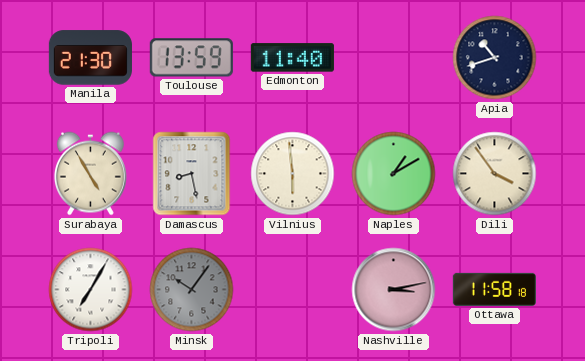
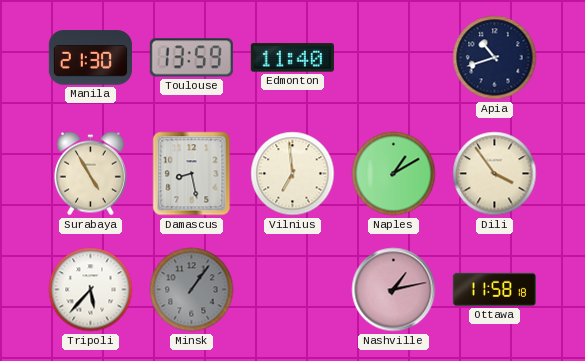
Vilnius: 5:59 -> 6:59 (293, 174)
Tripoli: 7:05 -> 5:37 (91, 290)
Minsk: 10:06 -> 1:06 (192, 290)
Nashville: 3:13 -> 1:13 (394, 290)
